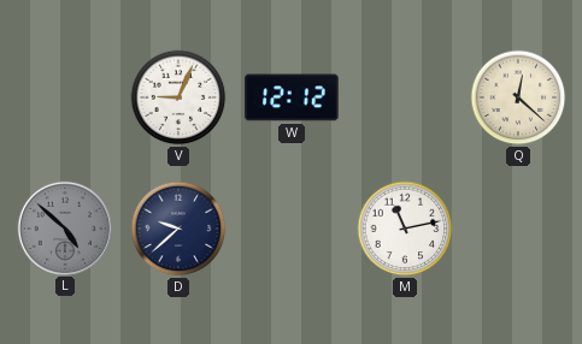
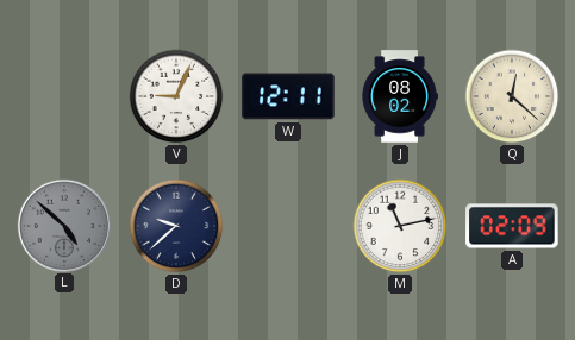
W: 12:12 -> 12:11 (288, 96)
J: none -> 08:02 (400, 96)
A: none -> 02:09 (512, 226)
